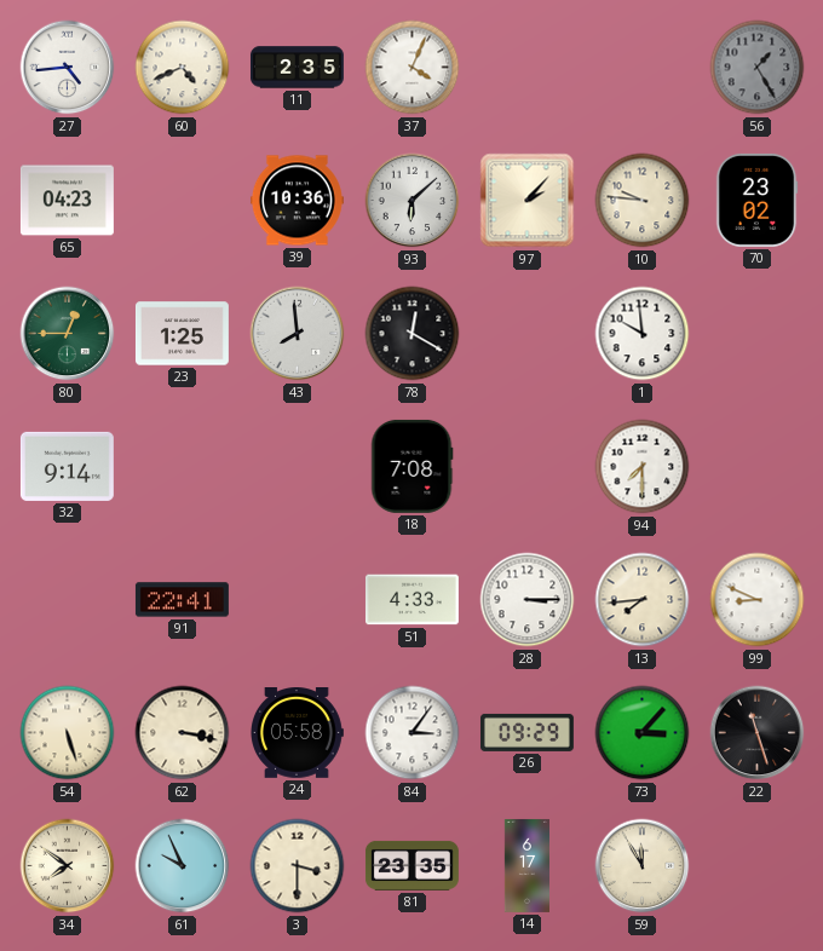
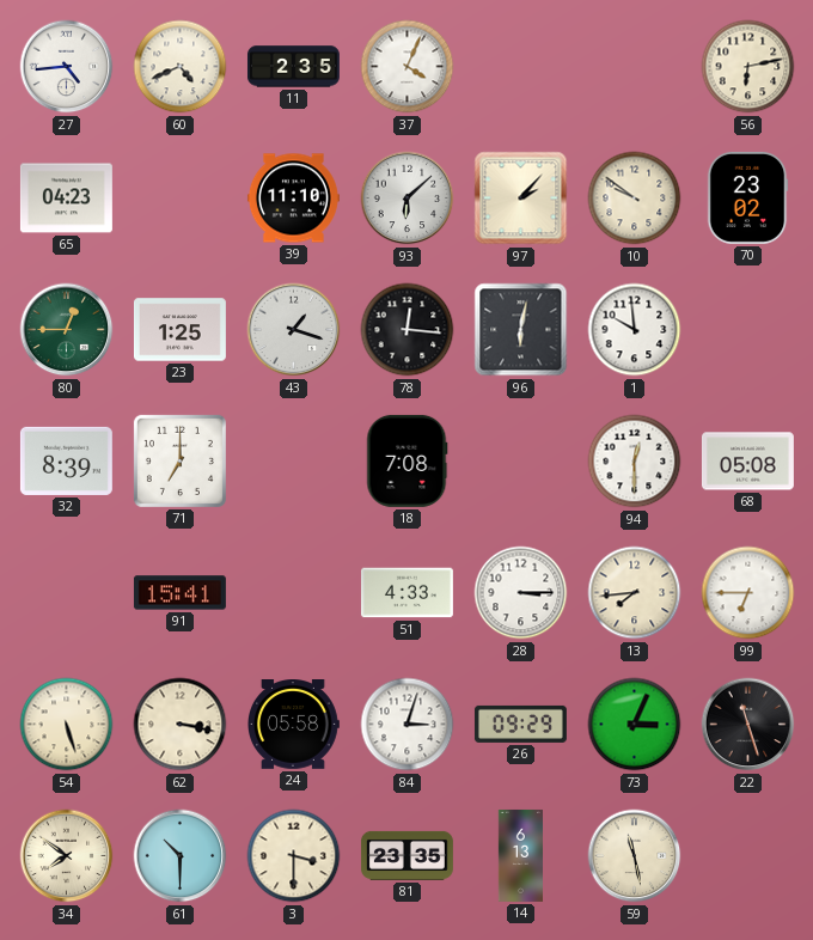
56: 1:25 -> 6:13 (748, 67)
56 dial: grey -> cream (748, 67)
39: 10:36 -> 11:10 (293, 199)
10: 9:46 -> 9:51 (635, 199)
43: 7:59 -> 1:18 (294, 330)
78: 12:20 -> 12:16 (408, 330)
96: none -> 6:02 (521, 330)
32: 9:14 -> 8:39 (66, 460)
71: none -> 7:00 (179, 460)
94: 7:30 -> 12:30 (635, 462)
68: none -> 05:08 (747, 462)
91: 22:41 -> 15:41 (179, 593)
99: 8:49 -> 6:45 (748, 593)
84: 3:06 -> 3:03 (408, 725)
73: 3:07 -> 3:04 (635, 725)
61: 9:56 -> 10:30 (181, 856)
14: 6:17 -> 6:13 (520, 855)
59: 11:55 -> 11:28 (635, 856)
